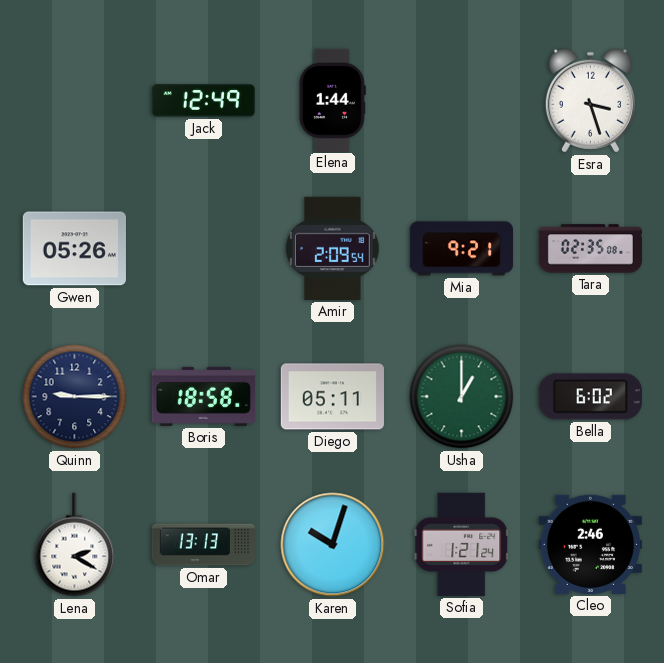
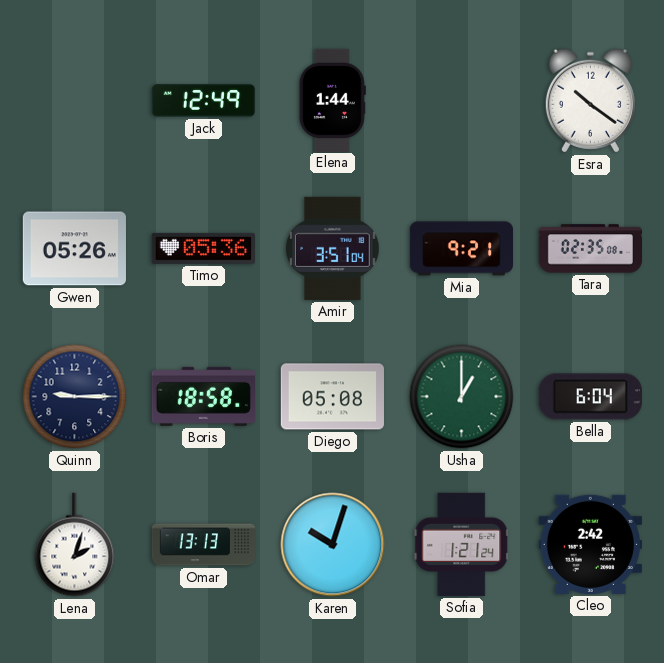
Esra: 3:27 -> 10:21 (590, 101)
Timo: none -> 05:36 (203, 248)
Amir: 2:09 -> 3:51 (333, 248)
Diego: 05:11 -> 05:08 (332, 397)
Bella: 6:02 -> 6:04 (590, 397)
Lena: 2:20 -> 2:03 (75, 545)
Cleo: 2:46 -> 2:42 (590, 544)
